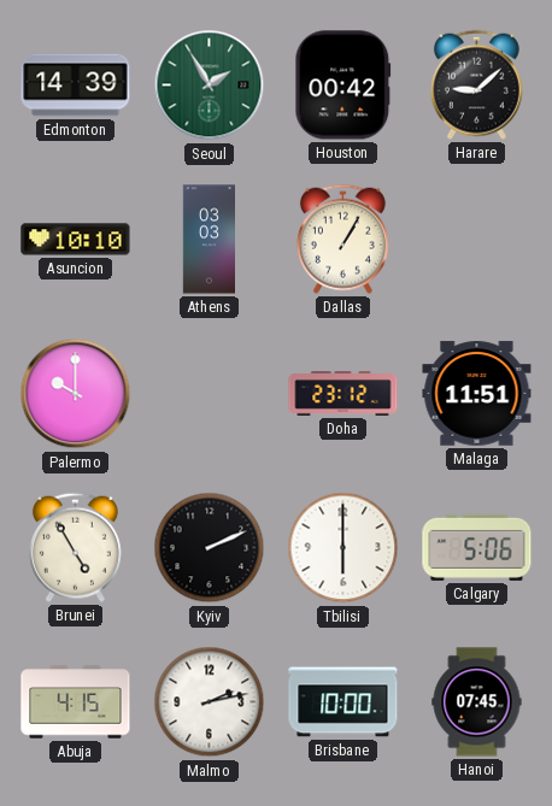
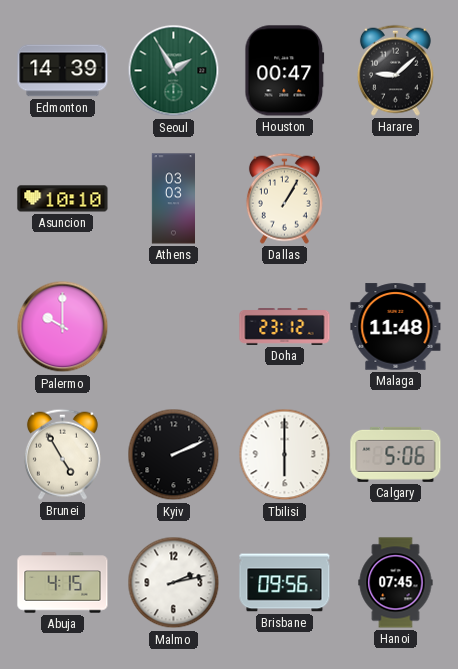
Houston: 00:42 -> 00:47 (285, 71)
Malaga: 11:51 -> 11:48 (396, 327)
Brisbane: 10:00 -> 09:56 (285, 583)
